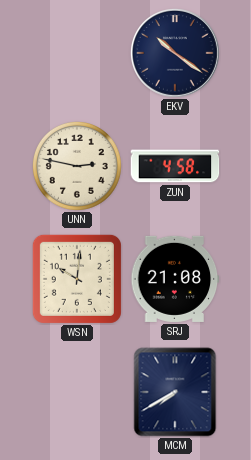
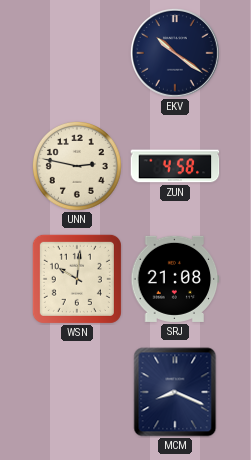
MCM: 7:40 -> 8:19 (175, 392)
